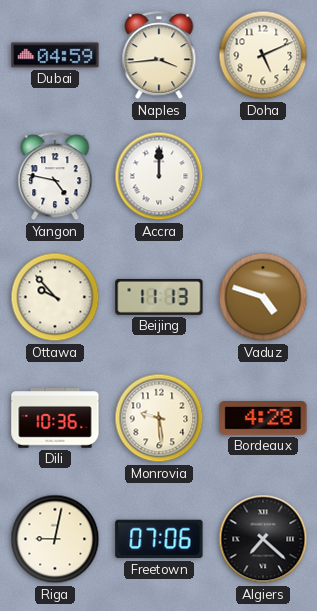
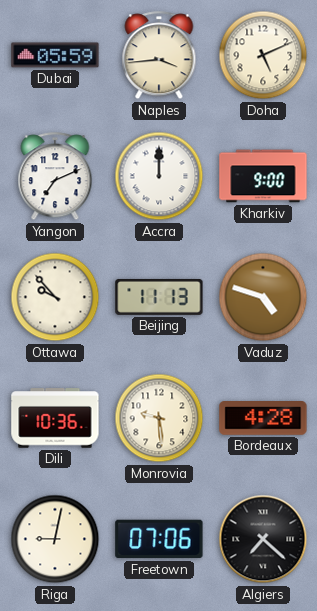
Dubai: 04:59 -> 05:59 (55, 55)
Yangon: 4:47 -> 7:11 (55, 177)
Kharkiv: none -> 9:00 (263, 176)
